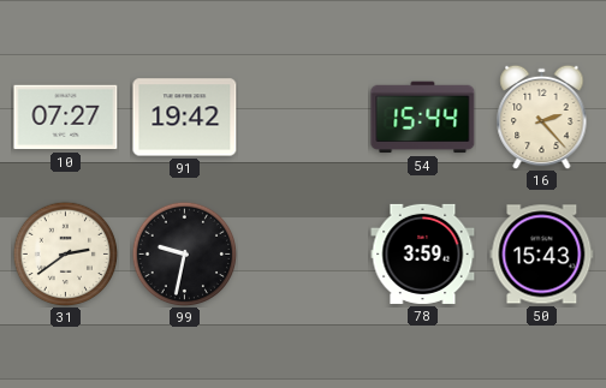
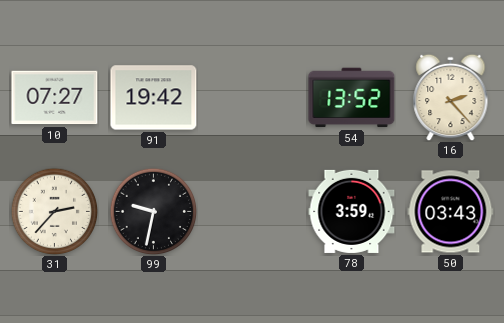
54: 15:44 -> 13:52 (352, 98)
31: 2:39 -> 2:37 (54, 211)
50: 15:43 -> 03:43 (451, 212)
